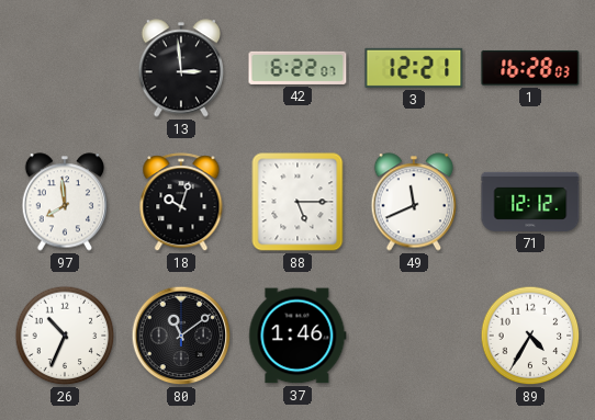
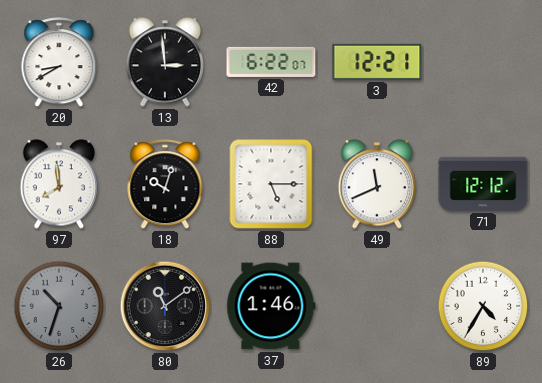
20: none -> 8:40 (59, 63)
1: 16:28 -> none (530, 68)
26: 10:34 -> 10:33 (59, 306)
26 dial: white -> grey (59, 306)
